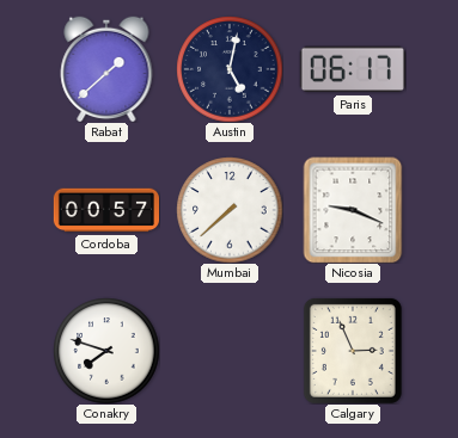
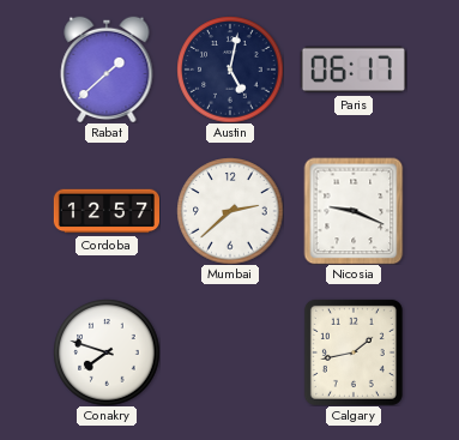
Cordoba: 00:57 -> 12:57 (105, 211)
Mumbai: 7:38 -> 2:38 (230, 211)
Calgary: 2:56 -> 1:43 (354, 352)
